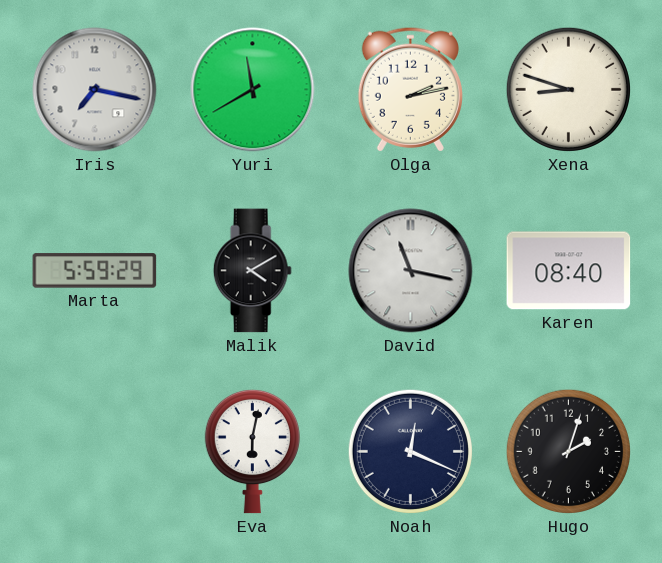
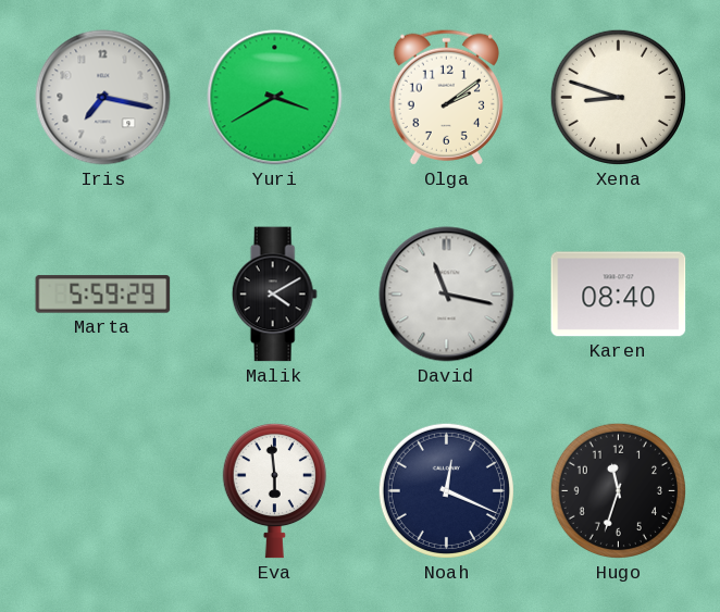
Yuri: 11:40 -> 3:40 (275, 98)
Olga: 2:13 -> 2:09 (446, 97)
Eva: 6:02 -> 5:59 (274, 490)
Hugo: 2:03 -> 11:33 (618, 490)
